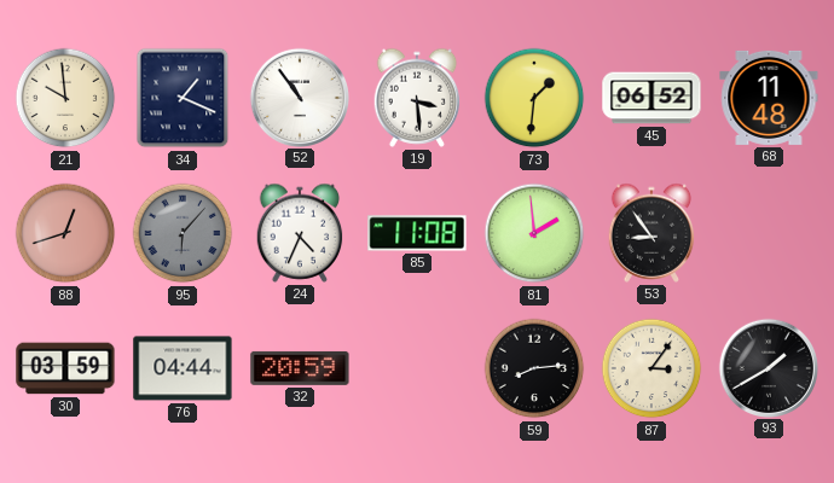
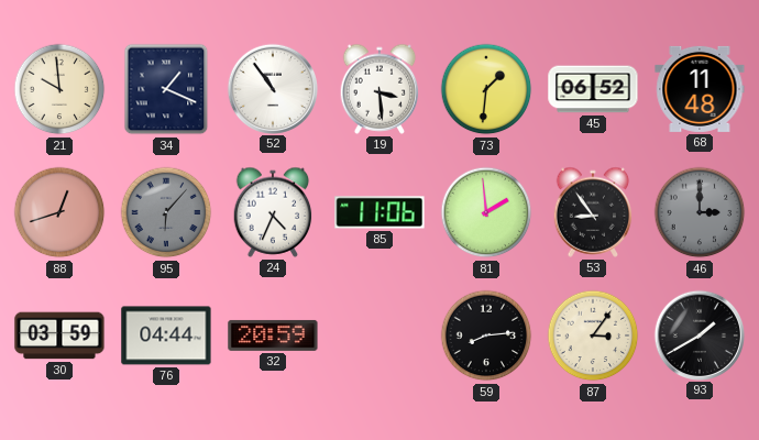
85: 11:08 -> 11:06 (380, 212)
46: none -> 3:00 (700, 212)
